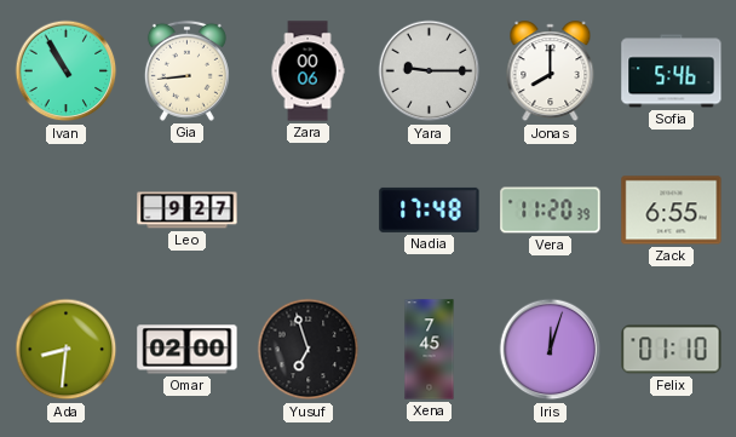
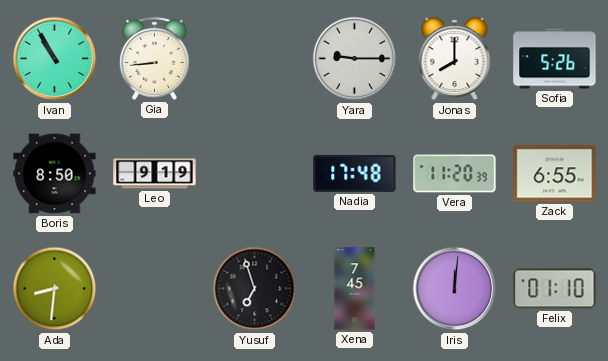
Zara: 00:06 -> none (307, 71)
Sofia: 5:46 -> 5:26 (555, 59)
Boris: none -> 8:50 (55, 174)
Leo: 9:27 -> 9:19 (155, 174)
Omar: 02:00 -> none (188, 350)
Iris: 12:03 -> 12:01 (455, 289)
